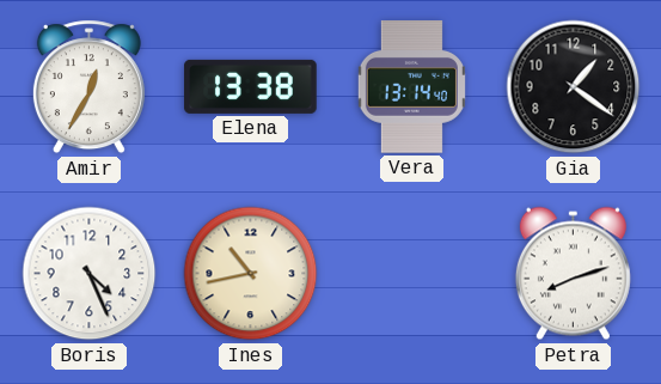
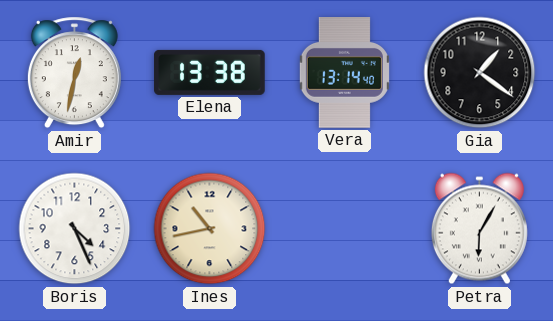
Amir: 12:35 -> 12:32 (74, 73)
Petra: 8:12 -> 6:05 (479, 229)
